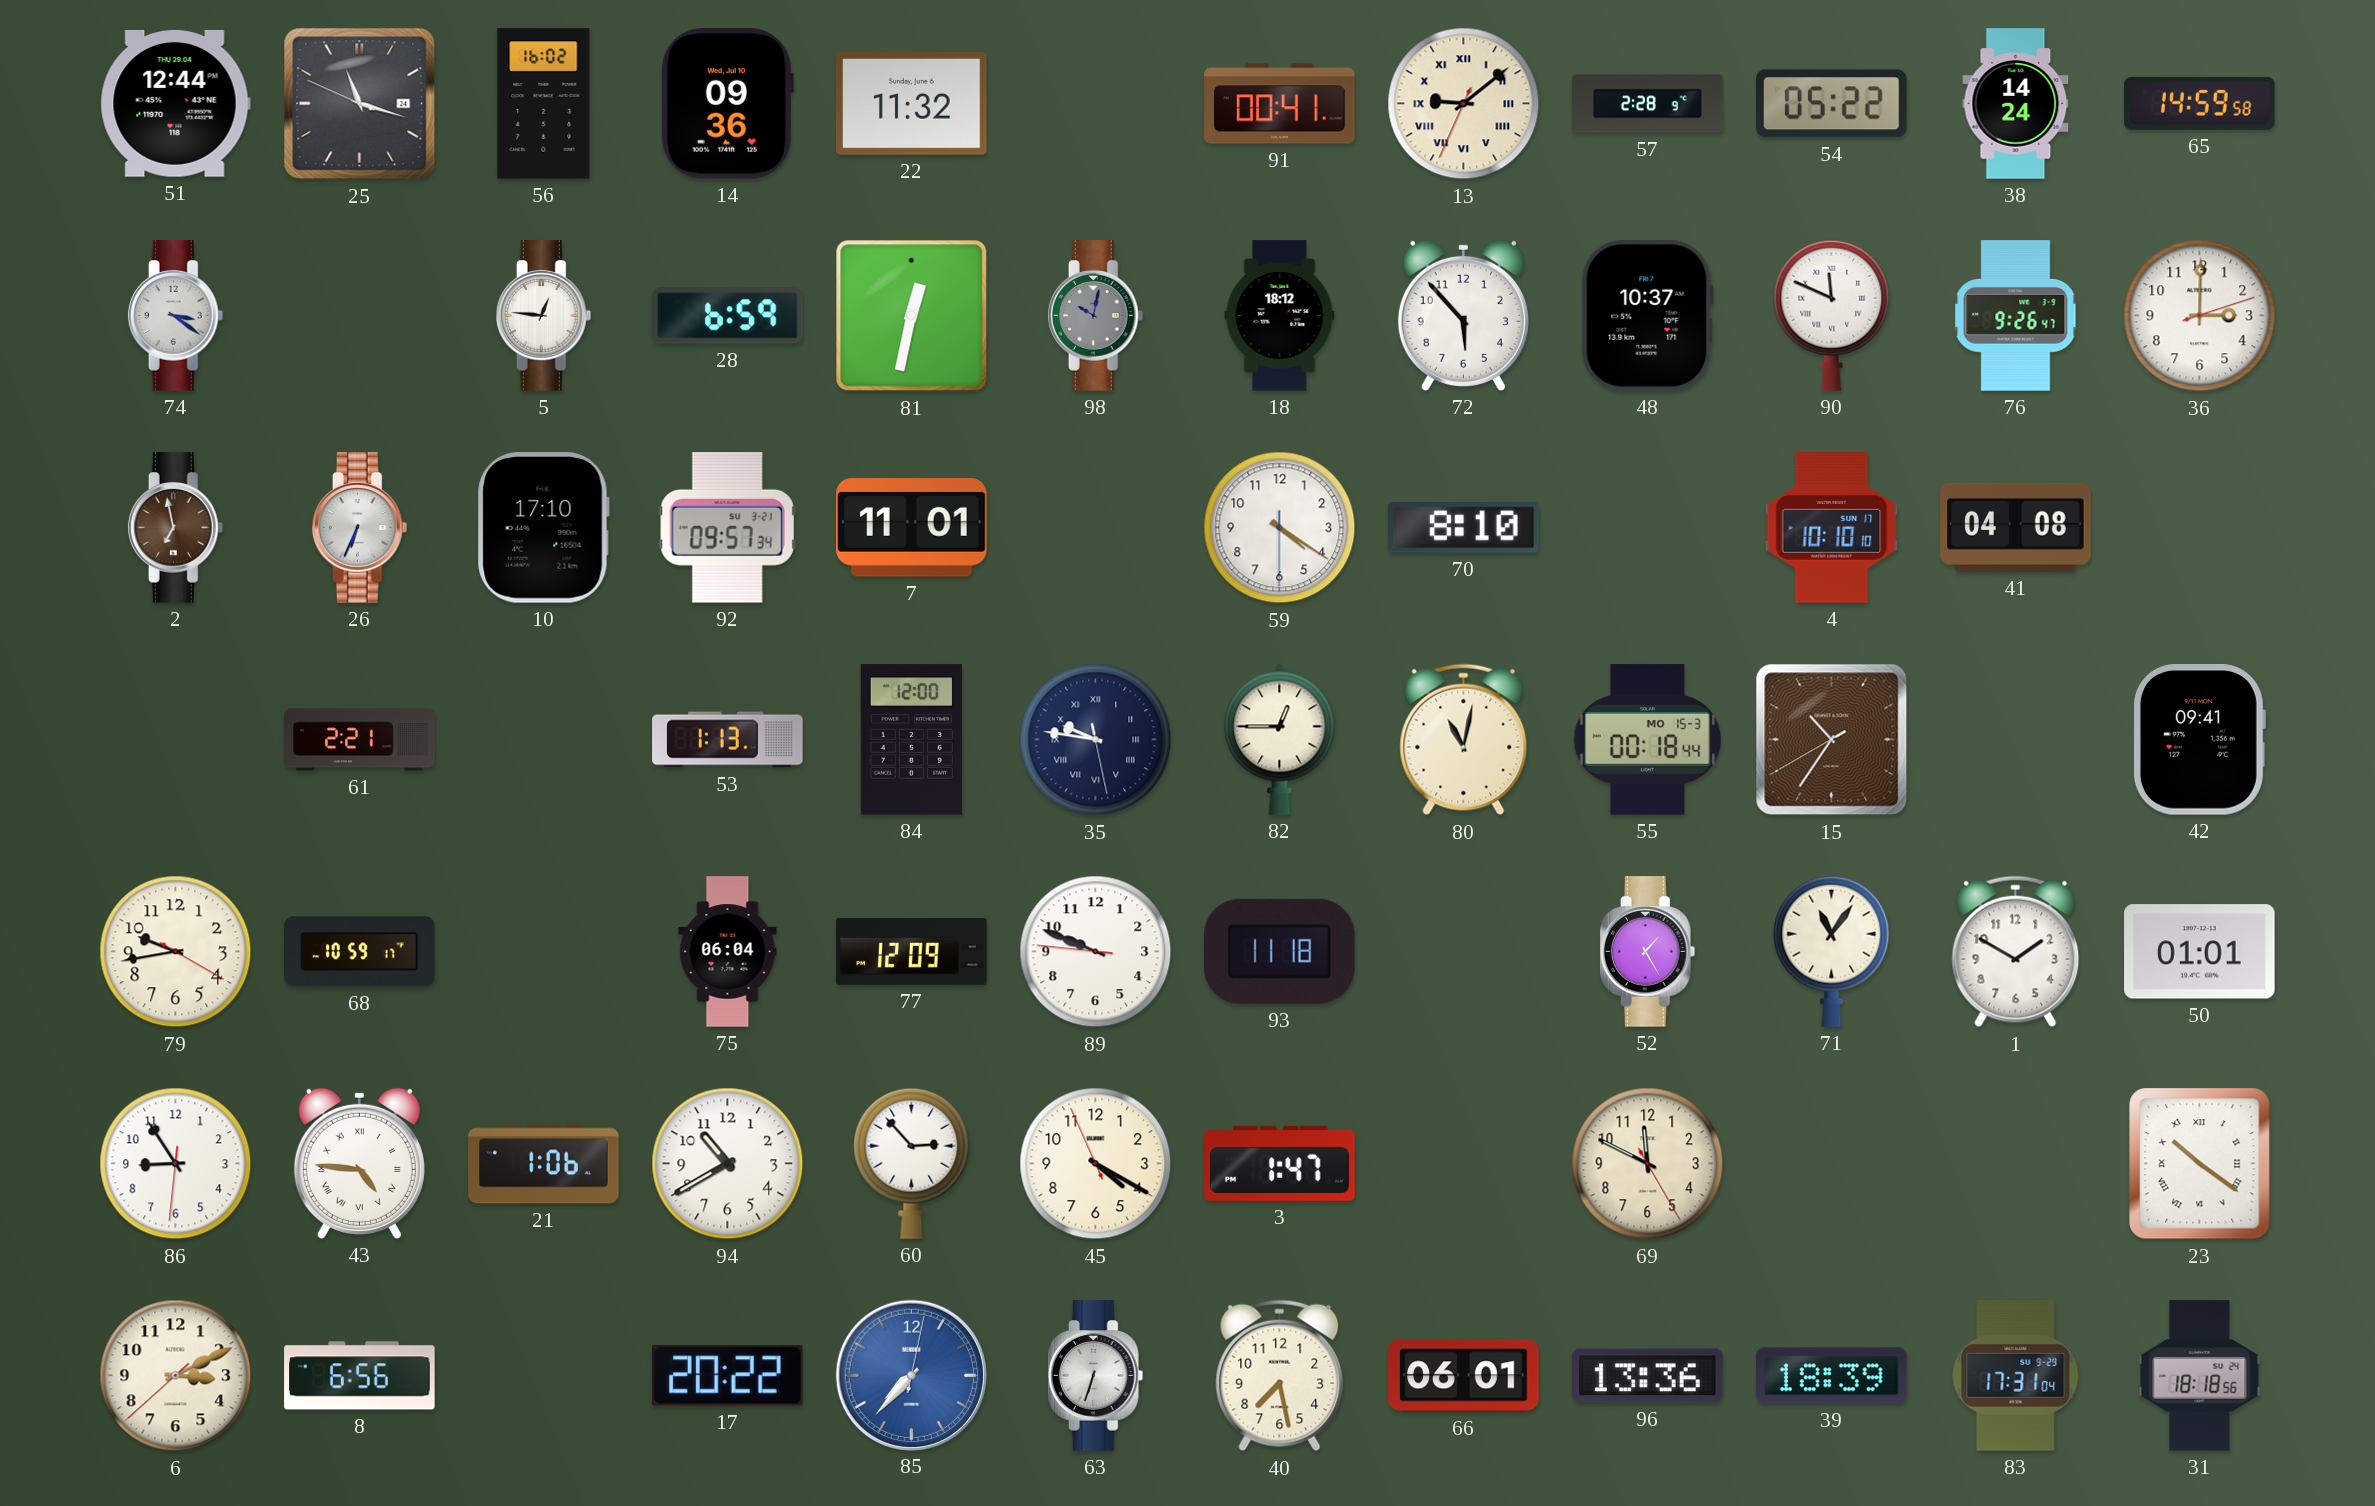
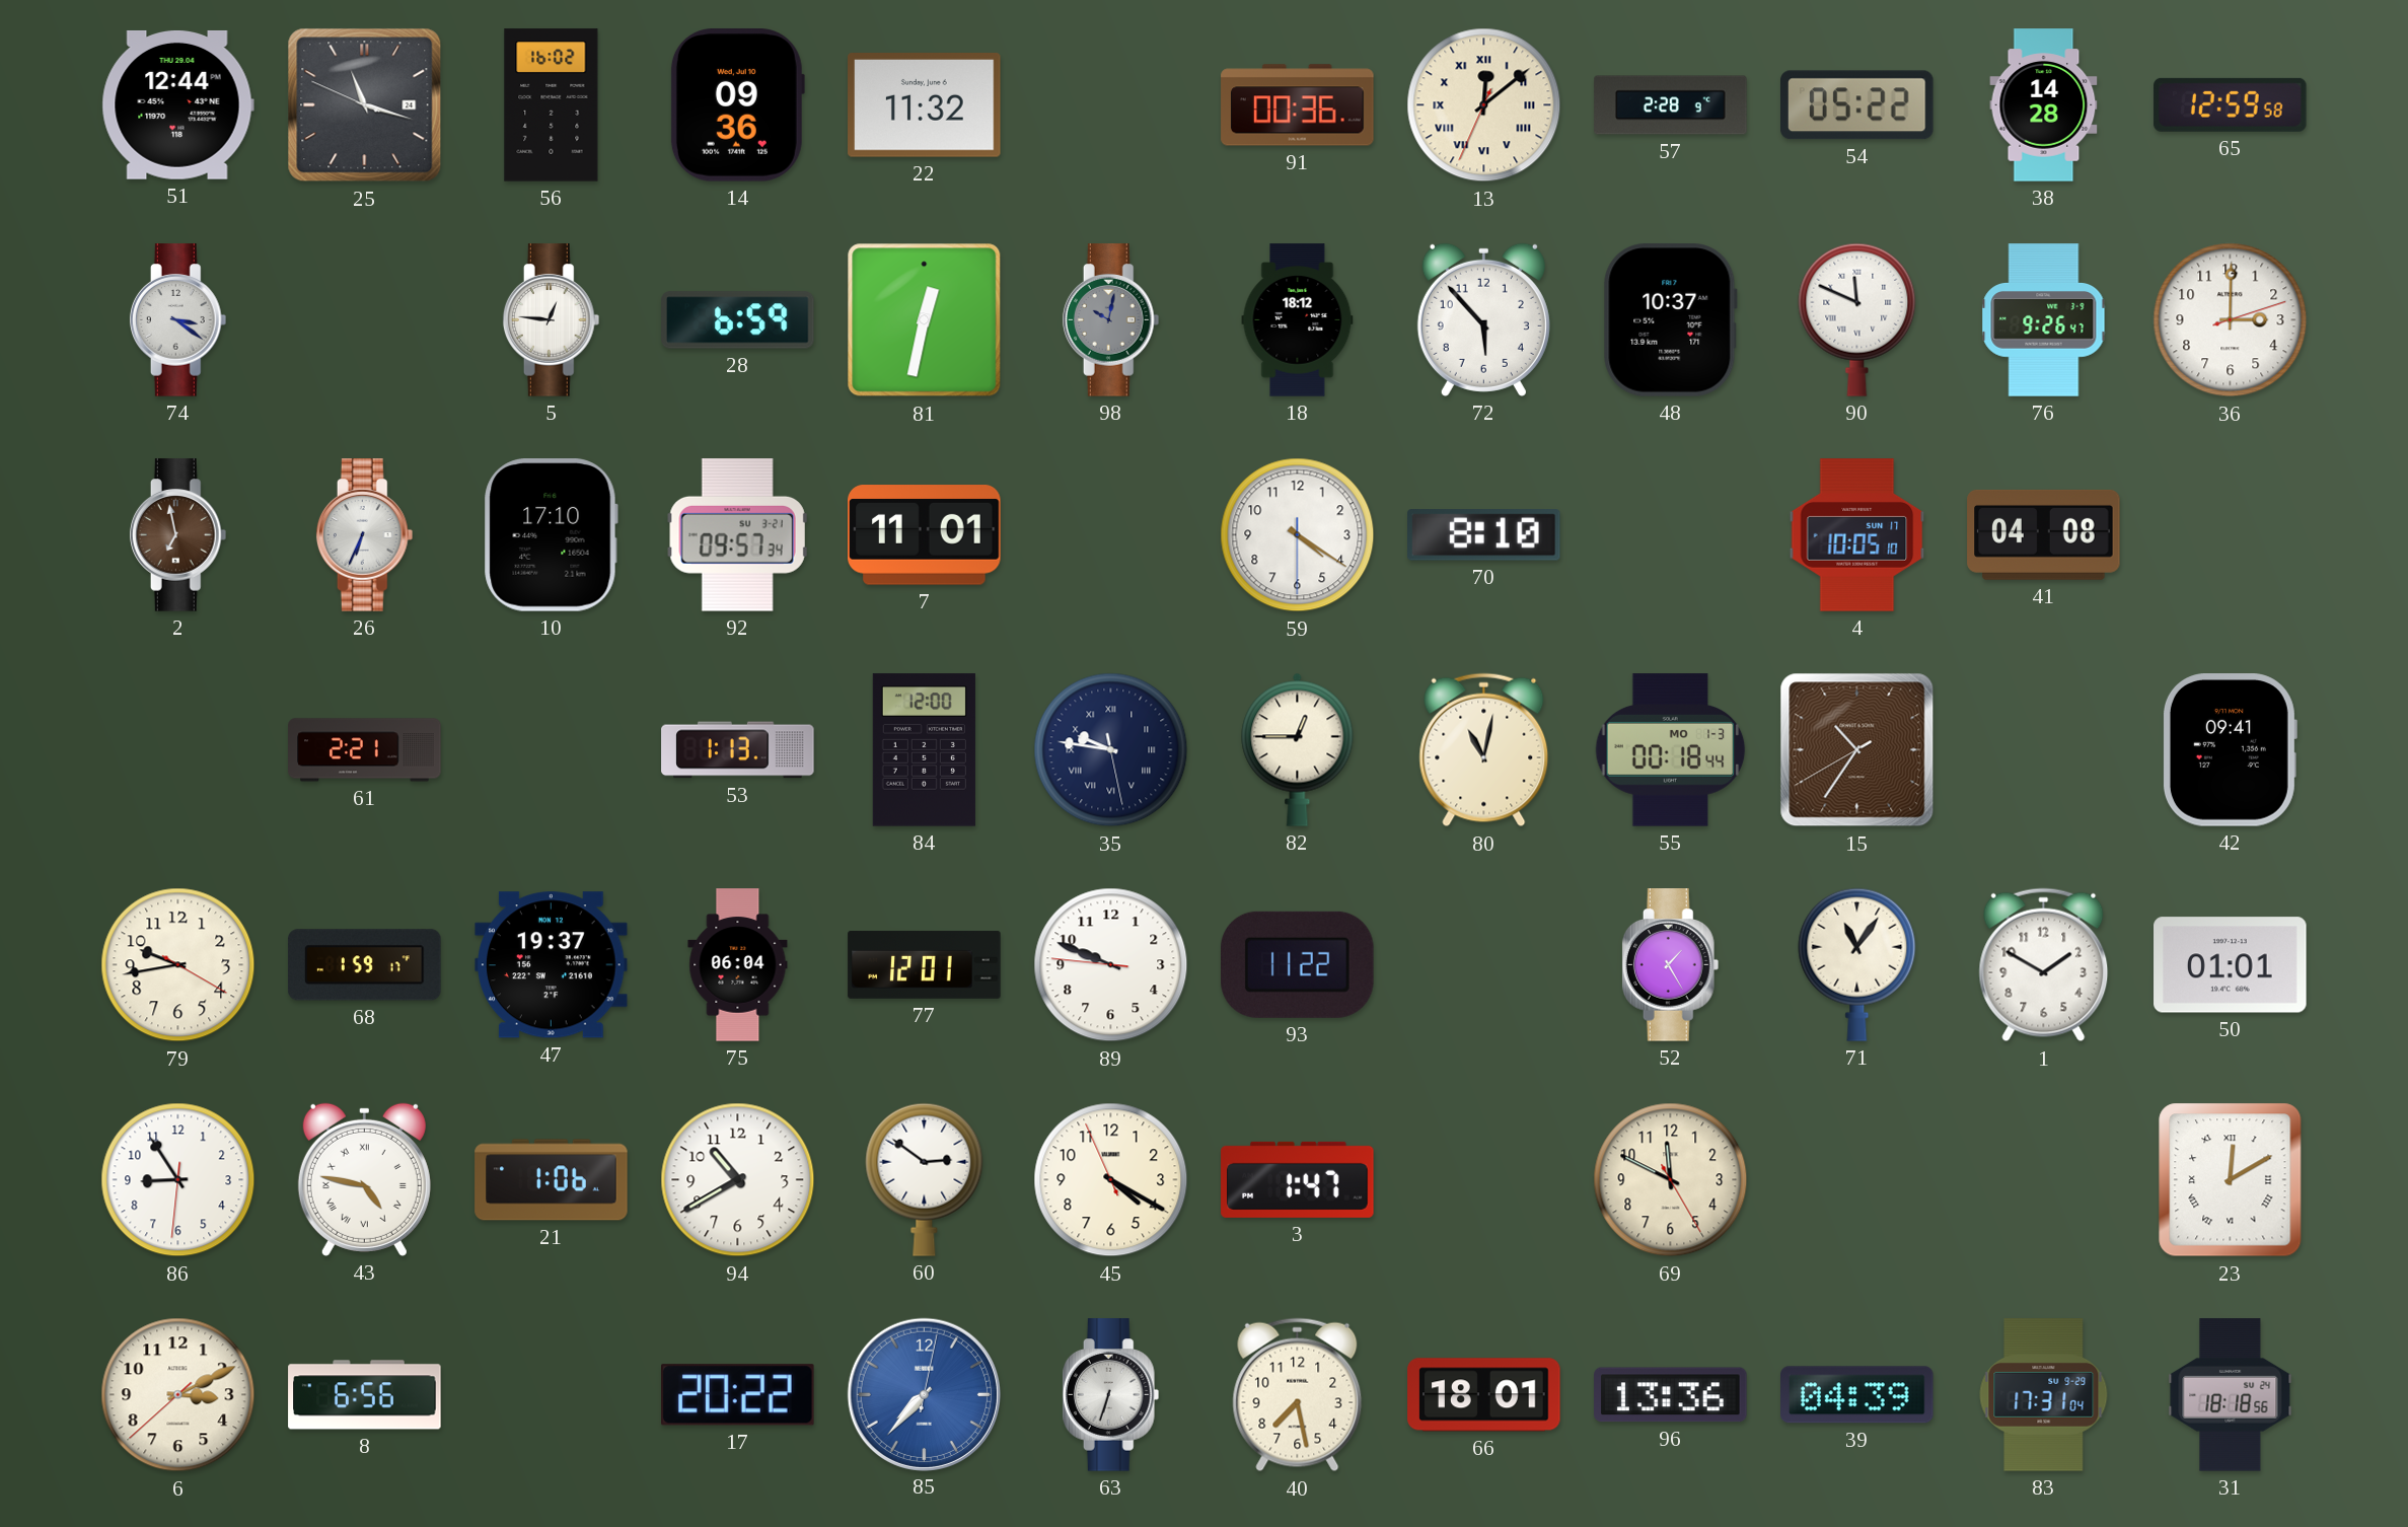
91: 00:41 -> 00:36 (1298, 105)
13: 9:08 -> 12:08 (1484, 105)
38: 14:24 -> 14:28 (2044, 105)
65: 14:59 -> 12:59 (2231, 104)
4: 10:10 -> 10:05 (1857, 535)
55 date: MO 15-3 -> MO 1-3 (1671, 750)
68: 10:59 -> 1:59 (365, 965)
47: none -> 19:37 (552, 965)
77: 12:09 -> 12:01 (925, 964)
93: 11:18 -> 11:22 (1298, 964)
43: 4:46 -> 4:47 (364, 1179)
60: 2:53 -> 2:51 (925, 1179)
23: 10:21 -> 12:10 (2231, 1180)
66: 06:01 -> 18:01 (1484, 1395)
39: 18:39 -> 04:39 (1857, 1395)
